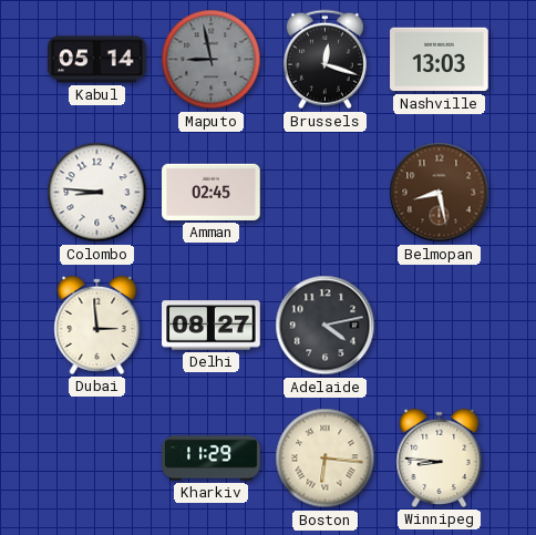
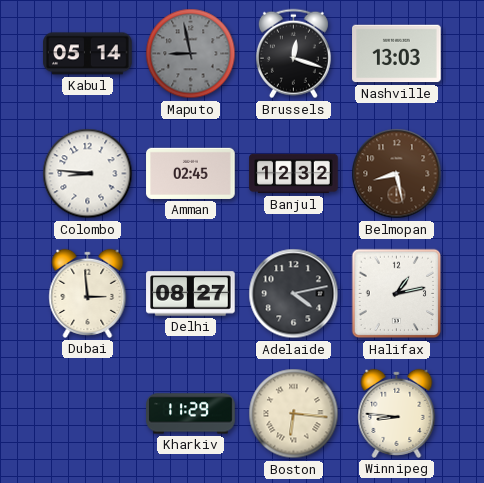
Banjul: none -> 12:32 (294, 174)
Halifax: none -> 1:13 (397, 294)
